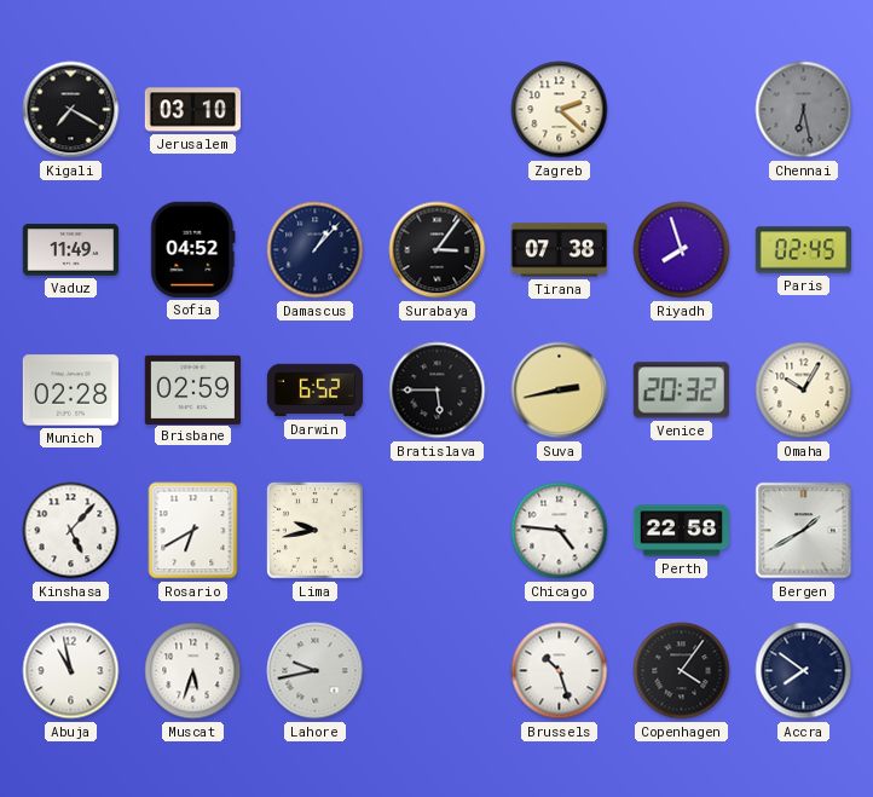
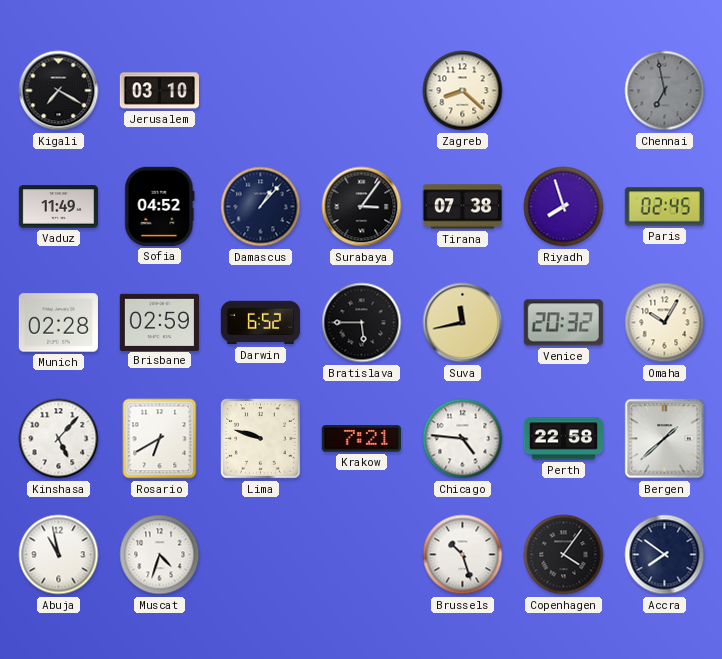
Zagreb: 2:22 -> 8:22 (463, 91)
Chennai: 6:28 -> 6:58 (665, 91)
Suva: 2:43 -> 11:43 (463, 323)
Lima: 9:43 -> 9:48 (261, 439)
Krakow: none -> 7:21 (361, 439)
Bergen: 1:40 -> 1:38 (665, 439)
Muscat: 5:33 -> 4:33 (160, 555)
Lahore: 9:43 -> none (316, 671)
